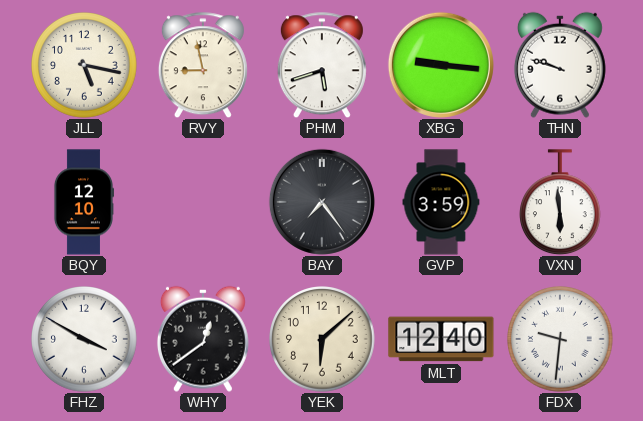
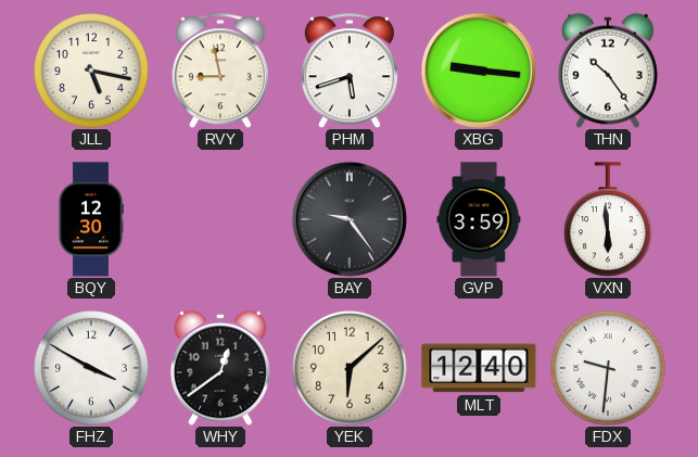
THN: 9:48 -> 10:24 (608, 71)
BQY: 12:10 -> 12:30 (90, 219)
BAY: 7:24 -> 9:24 (350, 219)
